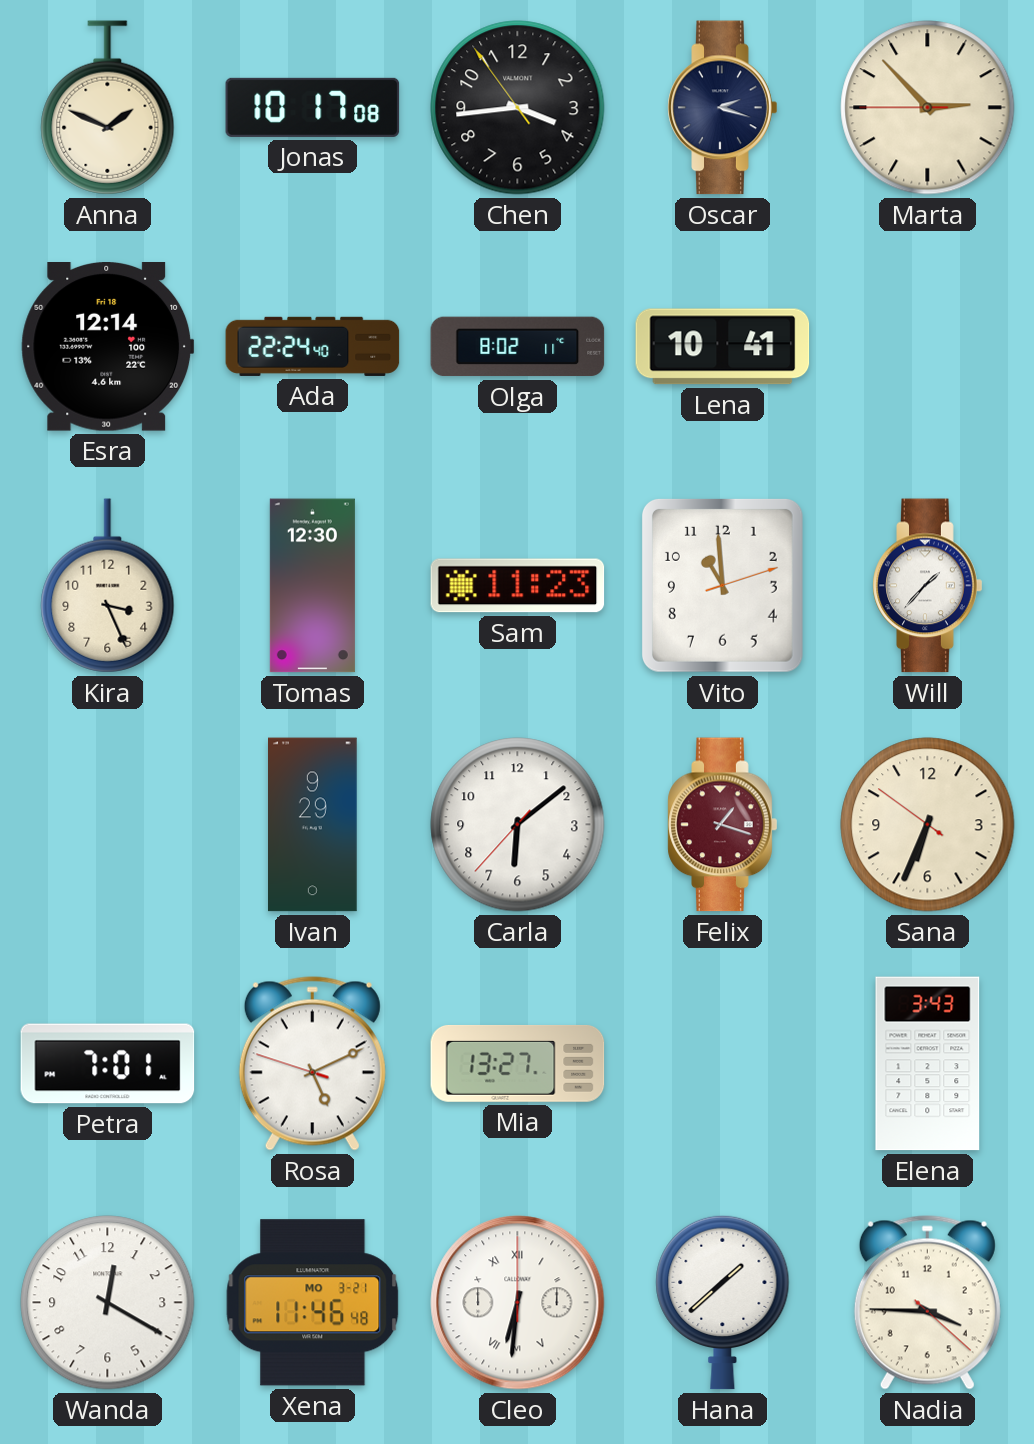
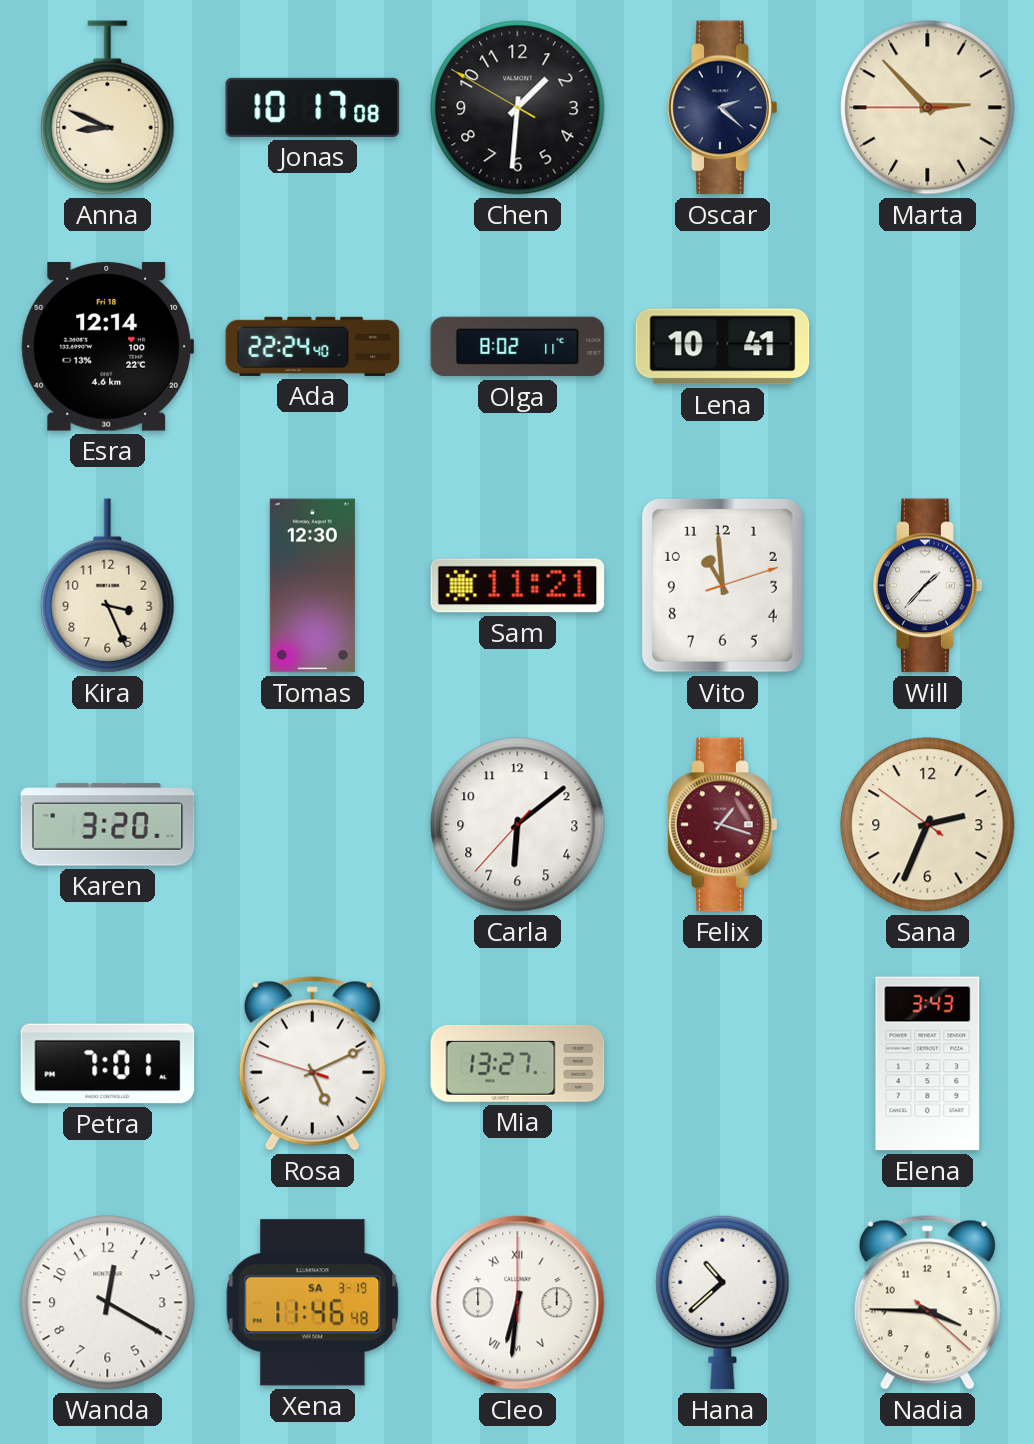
Anna: 1:49 -> 8:49 (108, 108)
Chen: 3:43 -> 1:30 (518, 108)
Oscar: 2:18 -> 2:22 (723, 108)
Sam: 11:23 -> 11:21 (518, 586)
Karen: none -> 3:20 (108, 825)
Ivan: 9:29 -> none (313, 825)
Sana: 6:33 -> 2:33 (928, 825)
Xena date: MO 3-21 -> SA 3-19 (313, 1303)
Hana: 1:38 -> 10:38 (723, 1302)
